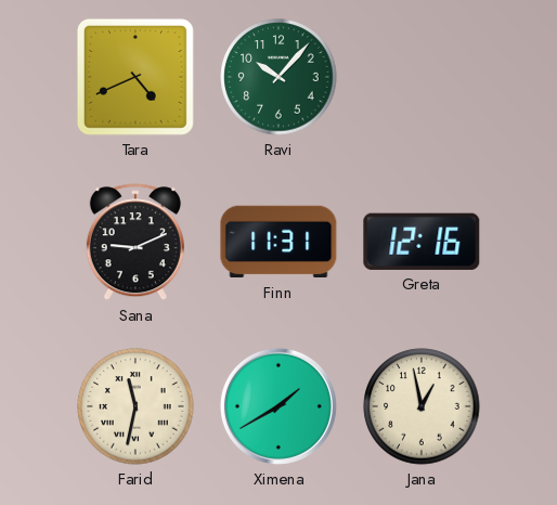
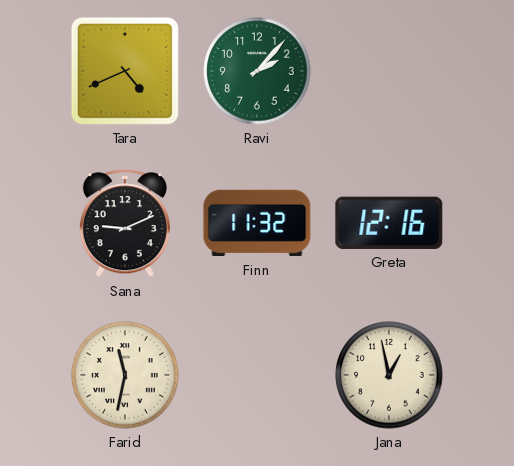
Ravi: 10:07 -> 2:07 (257, 71)
Finn: 11:31 -> 11:32 (257, 223)
Ximena: 1:40 -> none (278, 406)
